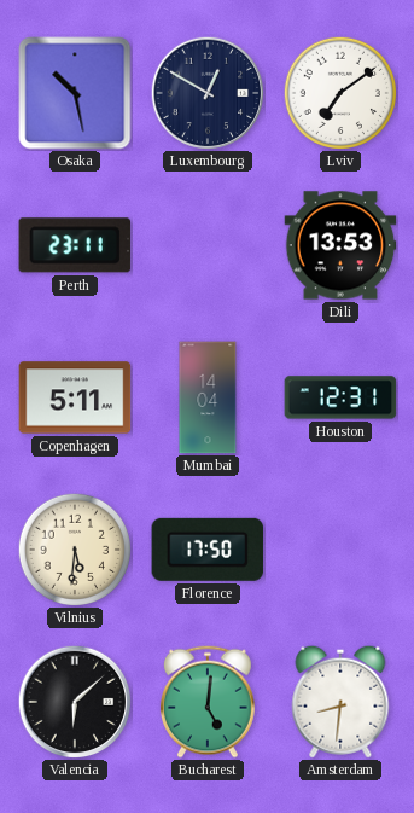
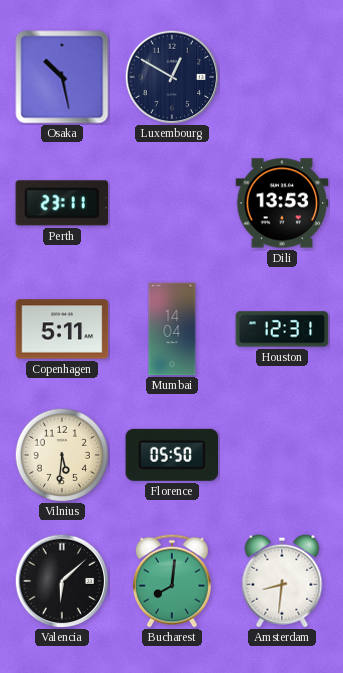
Lviv: 7:09 -> none (339, 92)
Florence: 17:50 -> 05:50 (172, 455)
Bucharest: 5:01 -> 8:01 (172, 581)
